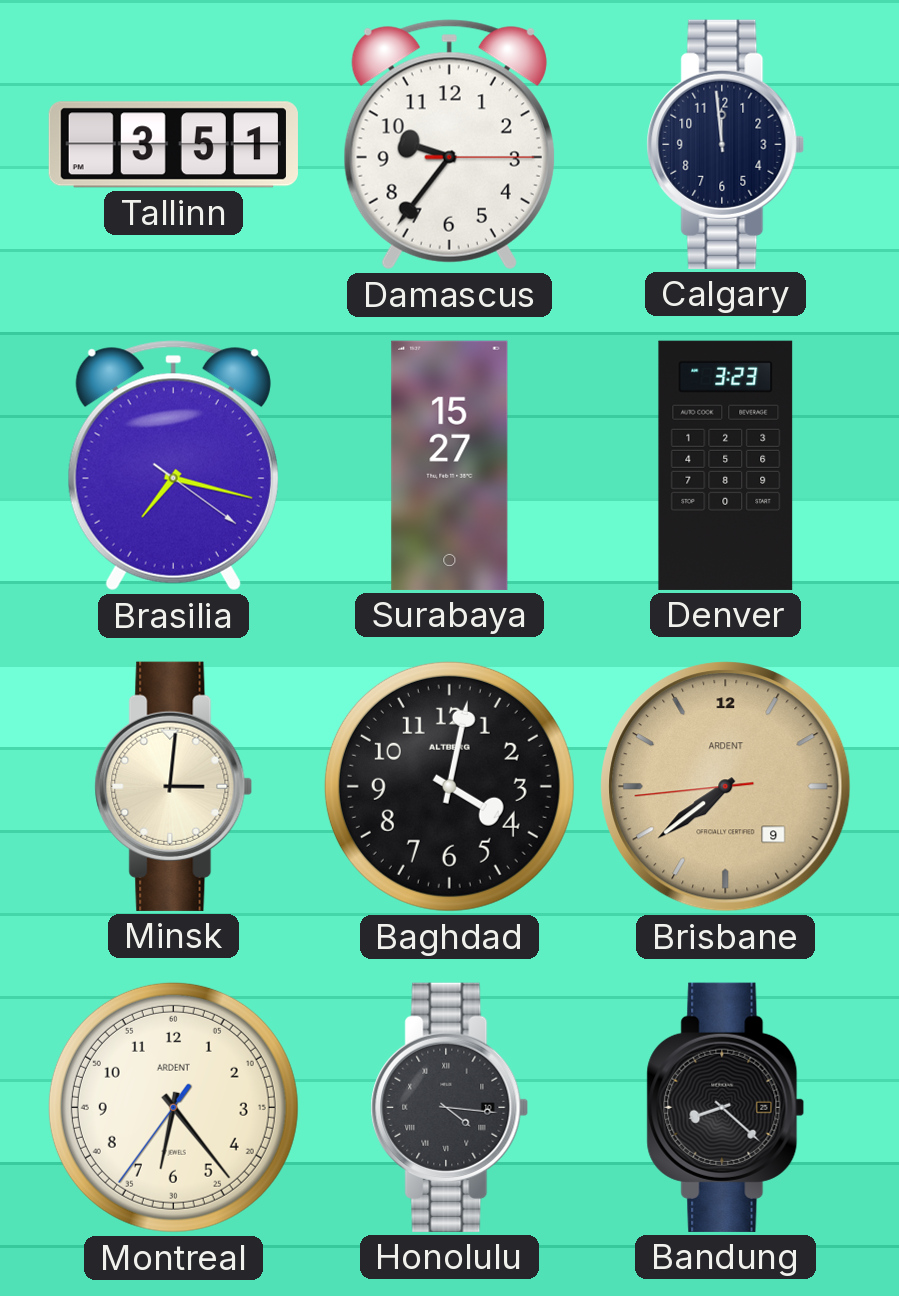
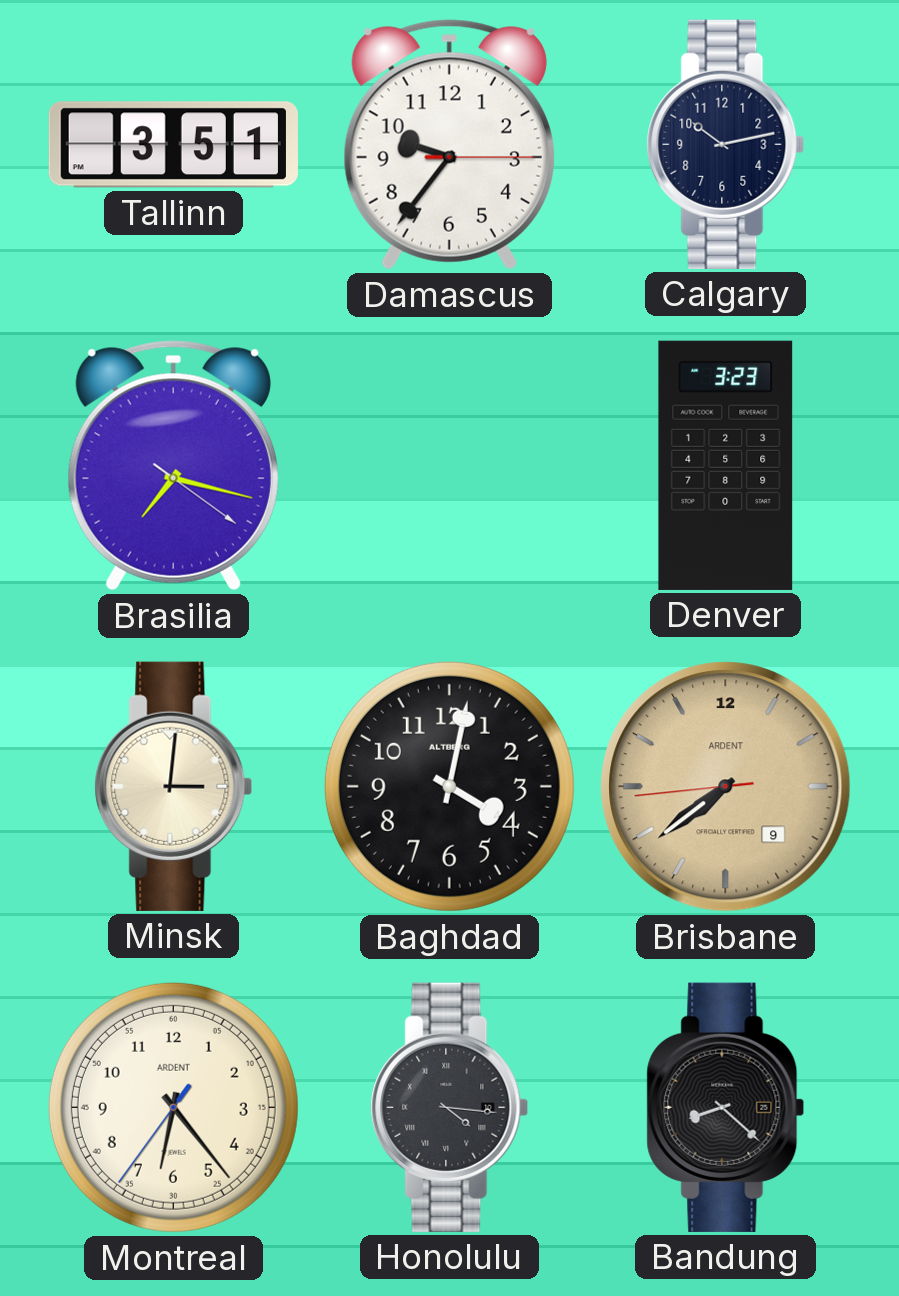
Calgary: 11:59 -> 10:13 (726, 144)
Surabaya: 15:27 -> none (450, 465)
